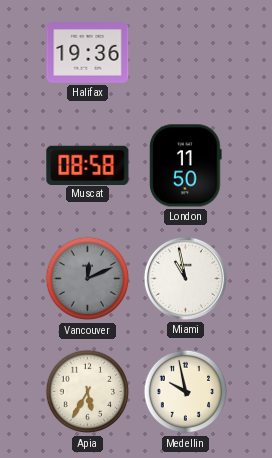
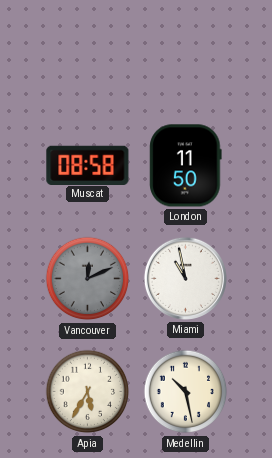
Halifax: 19:36 -> none (88, 53)
Medellin: 9:58 -> 10:28 (186, 392)
